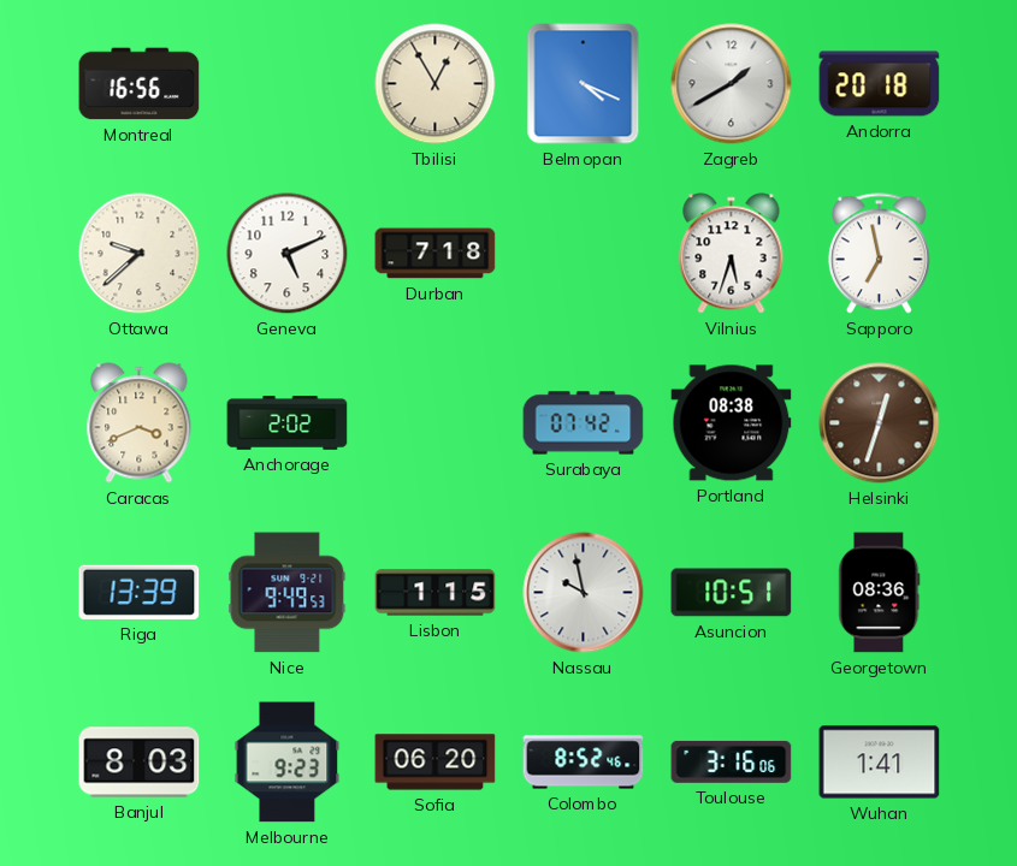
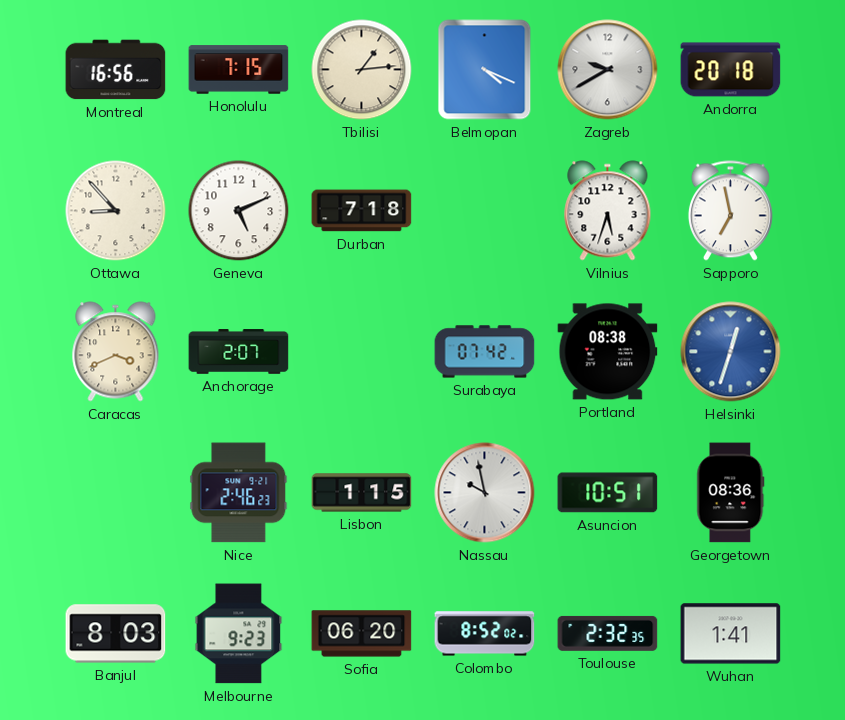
Honolulu: none -> 7:15 (239, 70)
Tbilisi: 12:55 -> 1:14 (362, 70)
Zagreb: 1:40 -> 9:40 (608, 70)
Ottawa: 9:38 -> 8:53 (116, 211)
Anchorage: 2:02 -> 2:07 (239, 352)
Helsinki dial: brown -> blue (731, 352)
Riga: 13:39 -> none (140, 592)
Nice: 9:49 -> 2:46 (239, 493)
Colombo: 8:52:46 -> 8:52:02 (485, 634)
Toulouse: 3:16 -> 2:32 (608, 633)
